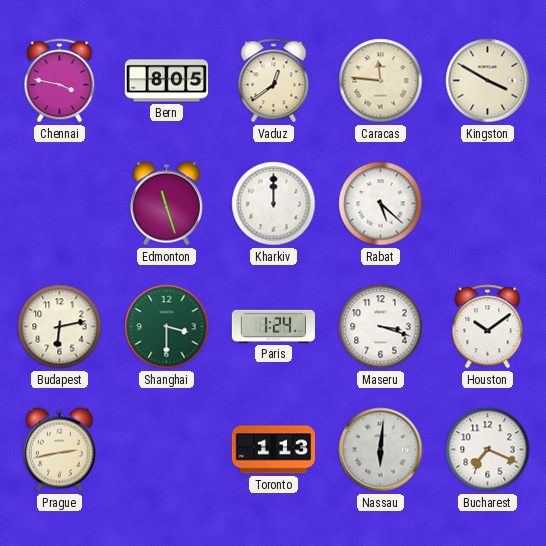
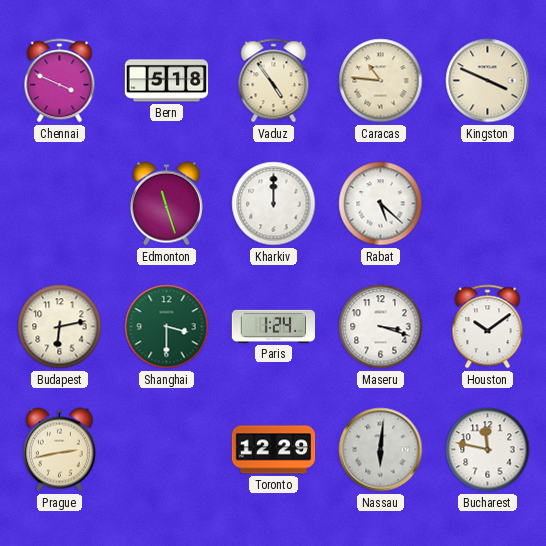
Chennai: 3:47 -> 3:49 (60, 81)
Bern: 8:05 -> 5:18 (167, 81)
Vaduz: 12:39 -> 4:54 (274, 81)
Caracas: 11:46 -> 10:46 (381, 81)
Kingston: 3:50 -> 3:49 (488, 81)
Toronto: 1:13 -> 12:29 (274, 450)
Bucharest: 7:19 -> 11:47 (488, 450)
